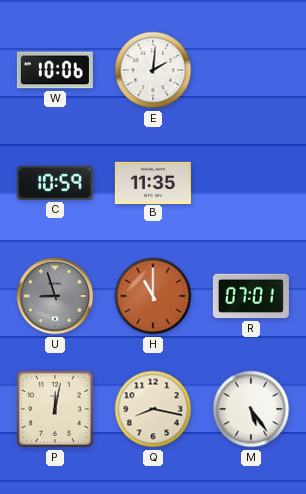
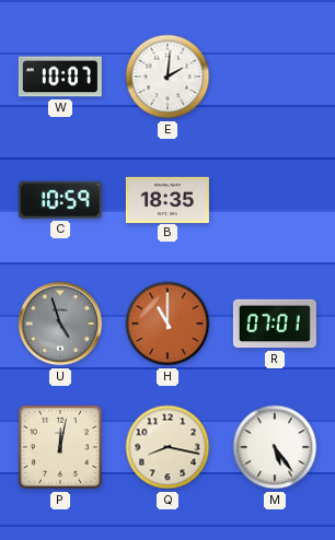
W: 10:06 -> 10:07 (60, 77)
B: 11:35 -> 18:35 (168, 199)
U: 8:57 -> 4:57 (60, 324)
